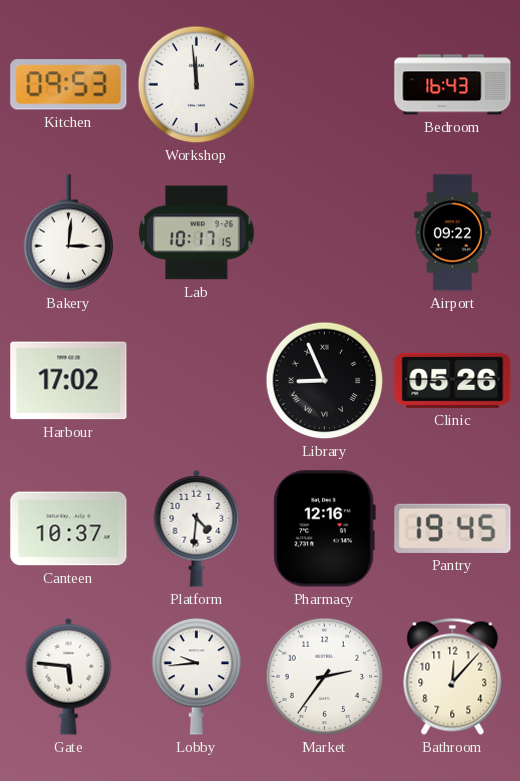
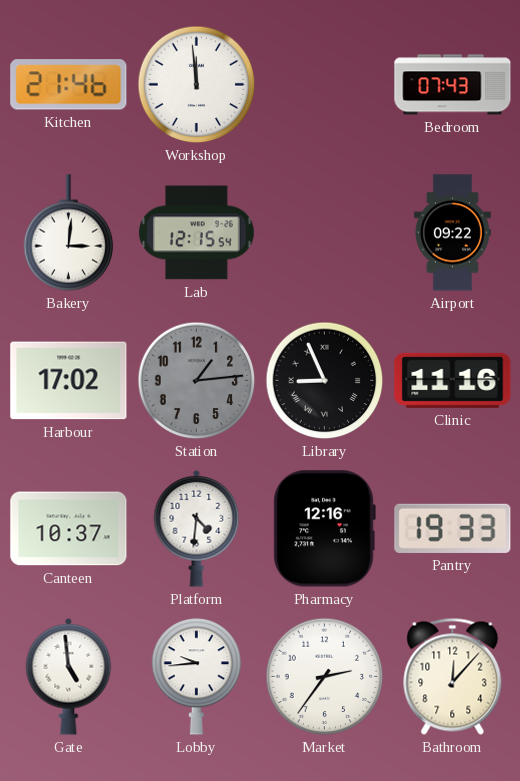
Kitchen: 09:53 -> 21:46 (69, 85)
Bedroom: 16:43 -> 07:43 (453, 85)
Lab: 10:17 -> 12:15 (197, 233)
Station: none -> 1:14 (197, 381)
Clinic: 05:26 -> 11:16 (453, 380)
Pantry: 19:45 -> 19:33 (453, 528)
Gate: 5:46 -> 4:59 (69, 676)
